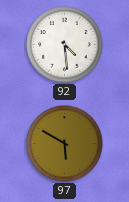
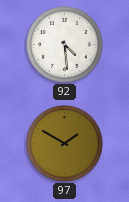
97: 5:50 -> 1:50 (65, 144)
